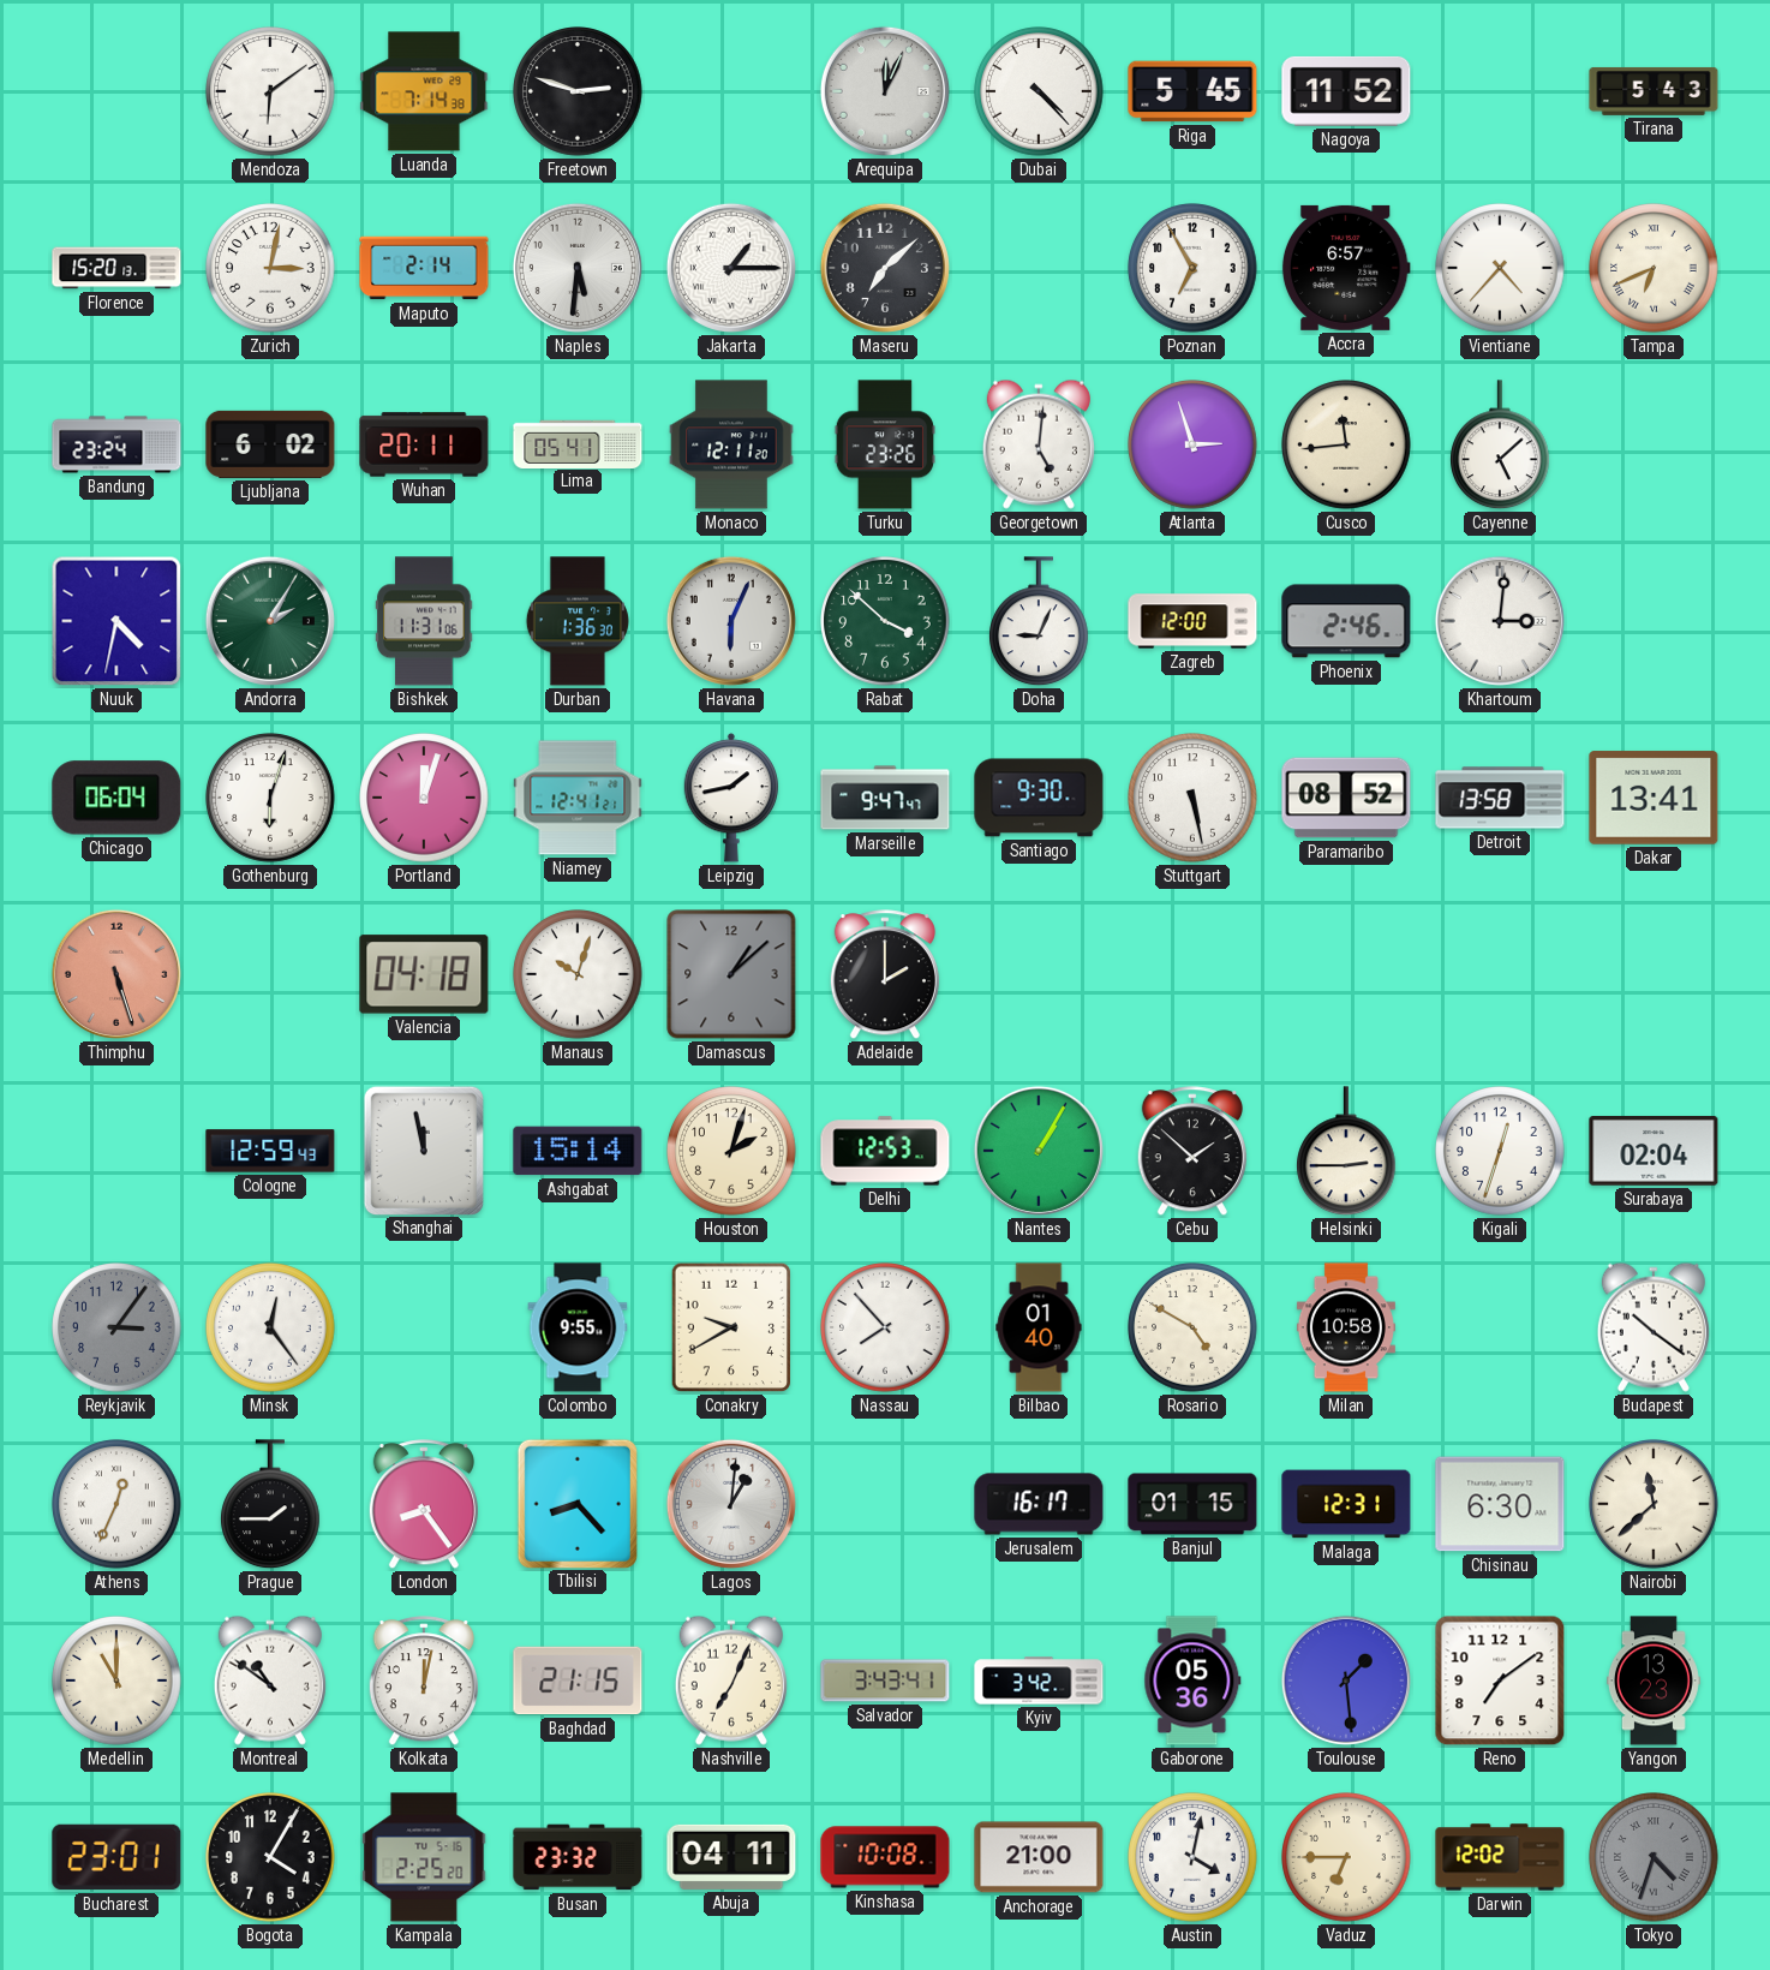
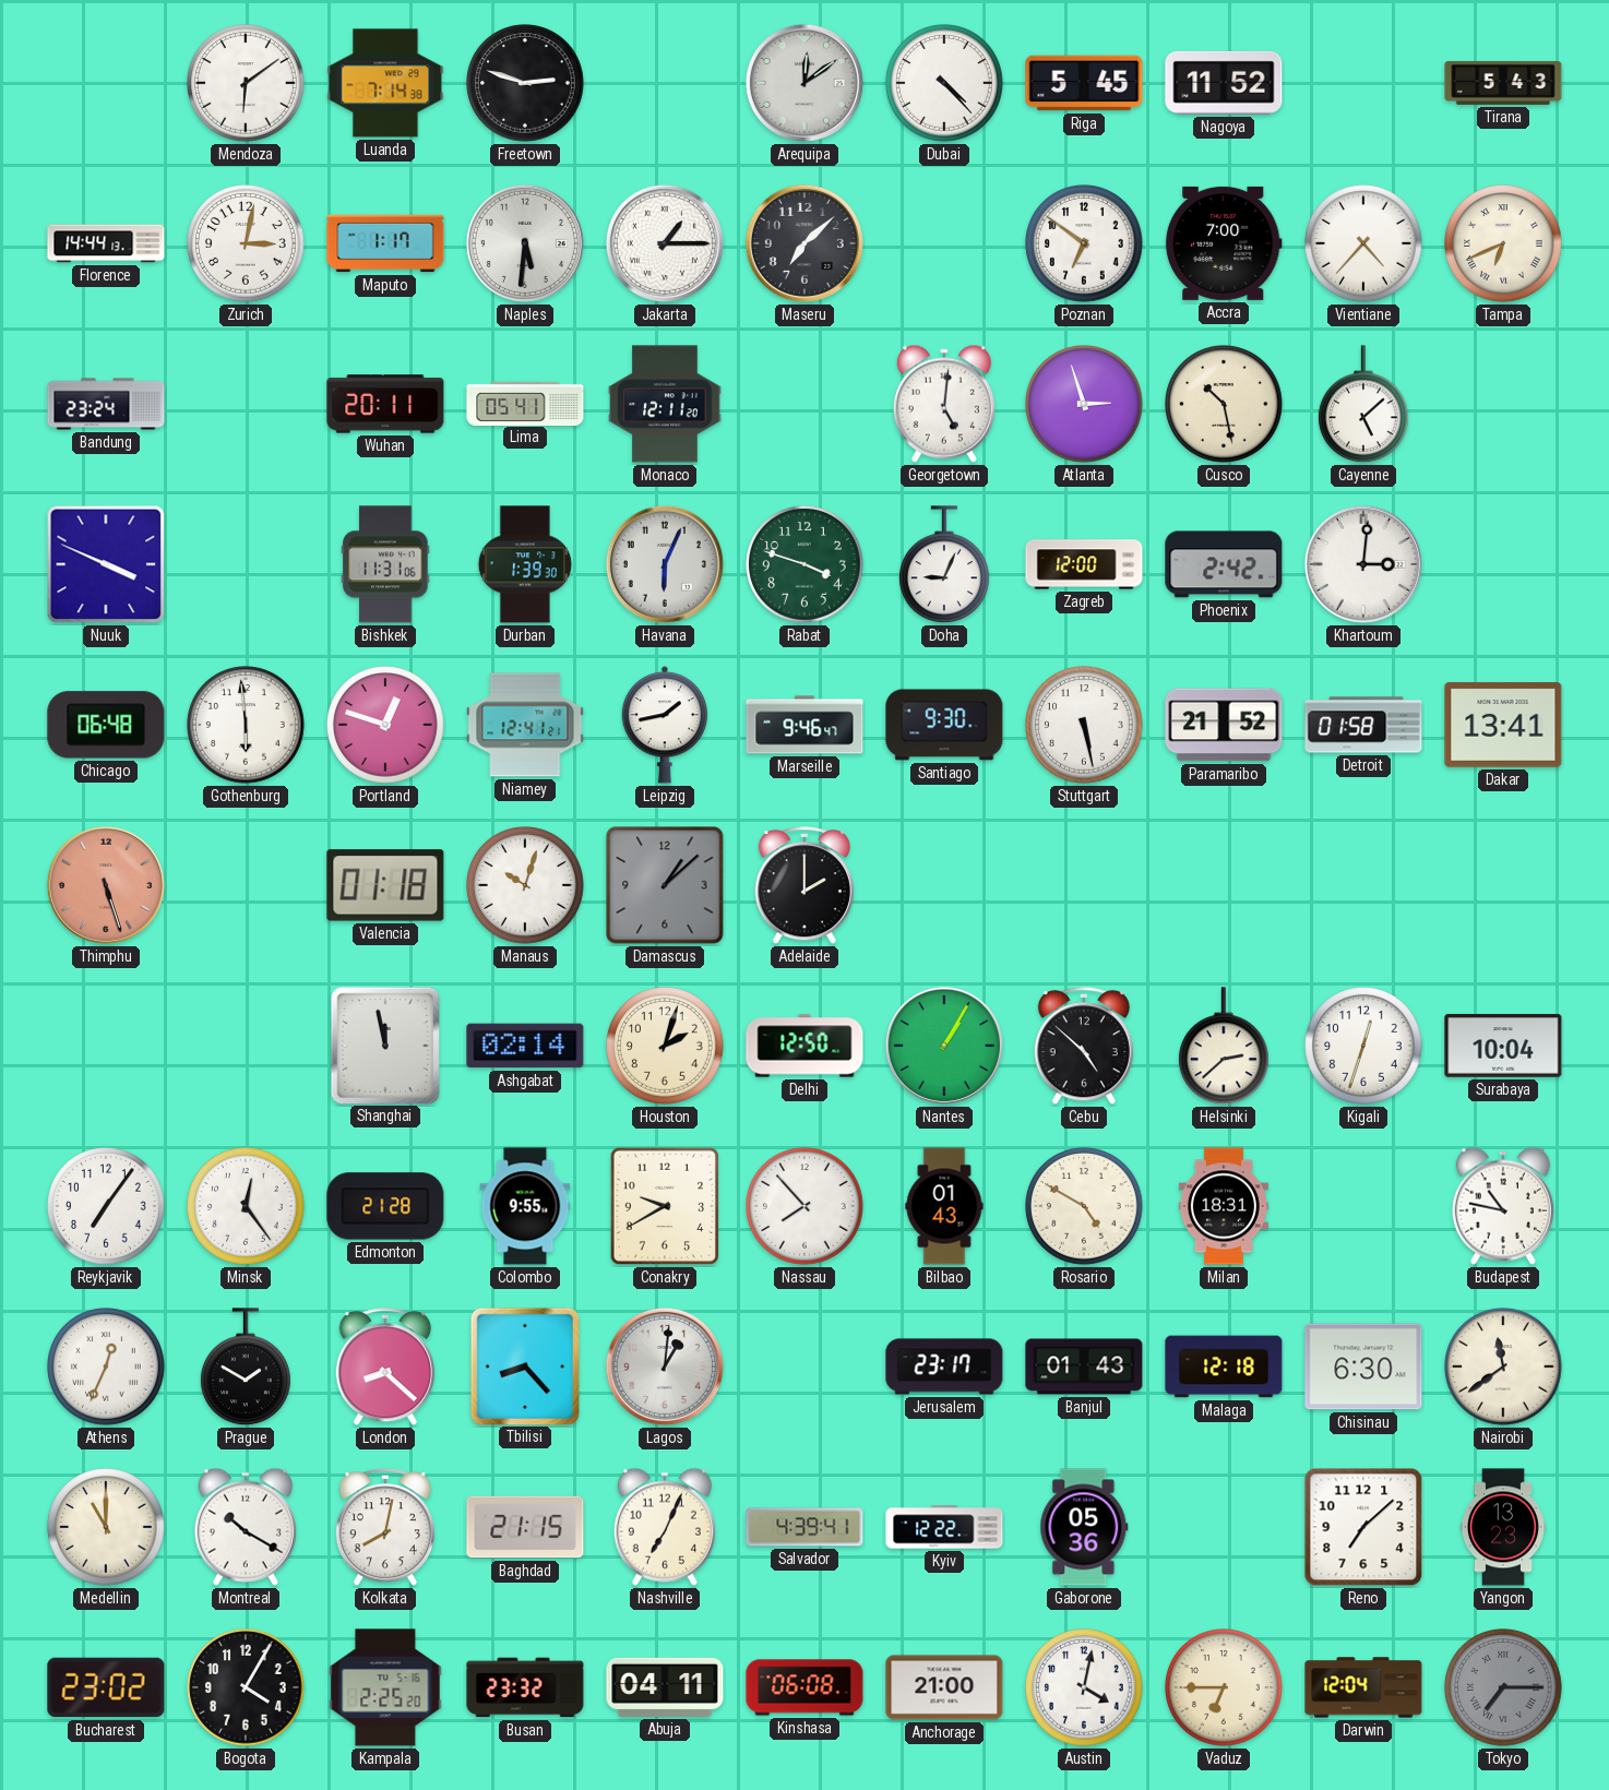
Arequipa: 12:04 -> 12:09 (804, 83)
Florence: 15:20 -> 14:44 (106, 243)
Maputo: 2:14 -> 1:17 (385, 243)
Poznan: 6:55 -> 6:51 (1084, 243)
Accra: 6:57 -> 7:00 (1224, 243)
Ljubljana: 6:02 -> none (270, 444)
Turku: 23:26 -> none (884, 444)
Cusco: 11:44 -> 10:28 (1224, 404)
Nuuk: 4:32 -> 3:49 (106, 564)
Andorra: 2:05 -> none (270, 621)
Durban: 1:36 -> 1:39 (525, 564)
Rabat: 3:52 -> 3:48 (804, 564)
Phoenix: 2:46 -> 2:42 (1224, 564)
Chicago: 06:04 -> 06:48 (106, 725)
Gothenburg: 6:03 -> 5:59 (246, 725)
Portland: 12:03 -> 12:48 (385, 725)
Marseille: 9:47 -> 9:46 (804, 725)
Paramaribo: 08:52 -> 21:52 (1224, 725)
Detroit: 13:58 -> 01:58 (1363, 725)
Valencia: 04:18 -> 01:18 (385, 885)
Cologne: 12:59 -> none (270, 1151)
Ashgabat: 15:14 -> 02:14 (525, 1046)
Delhi: 12:53 -> 12:50 (804, 1046)
Cebu: 1:52 -> 4:52 (1084, 1047)
Helsinki: 2:45 -> 2:38 (1225, 1047)
Surabaya: 02:04 -> 10:04 (1503, 1047)
Reykjavik: 3:06 -> 7:06 (106, 1206)
Reykjavik dial: grey -> white (106, 1206)
Edmonton: none -> 21:28 (385, 1206)
Bilbao: 01:40 -> 01:43 (944, 1206)
Milan: 10:58 -> 18:31 (1224, 1206)
Budapest: 10:21 -> 10:47 (1503, 1206)
Prague: 1:45 -> 1:50 (247, 1368)
London: 8:24 -> 8:22 (385, 1368)
Jerusalem: 16:17 -> 23:17 (944, 1367)
Banjul: 01:15 -> 01:43 (1084, 1367)
Malaga: 12:31 -> 12:18 (1224, 1367)
Nairobi: 11:38 -> 11:39 (1503, 1367)
Montreal: 10:51 -> 10:20 (246, 1527)
Kolkata: 12:02 -> 8:02 (385, 1528)
Salvador: 3:43 -> 4:39 (804, 1527)
Kyiv: 3:42 -> 12:22 (944, 1527)
Toulouse: 1:29 -> none (1346, 1681)
Reno: 7:09 -> 7:08 (1363, 1527)
Bucharest: 23:01 -> 23:02 (106, 1687)
Kinshasa: 10:08 -> 06:08 (804, 1687)
Darwin: 12:02 -> 12:04 (1363, 1687)
Tokyo: 4:33 -> 7:15 (1503, 1687)
